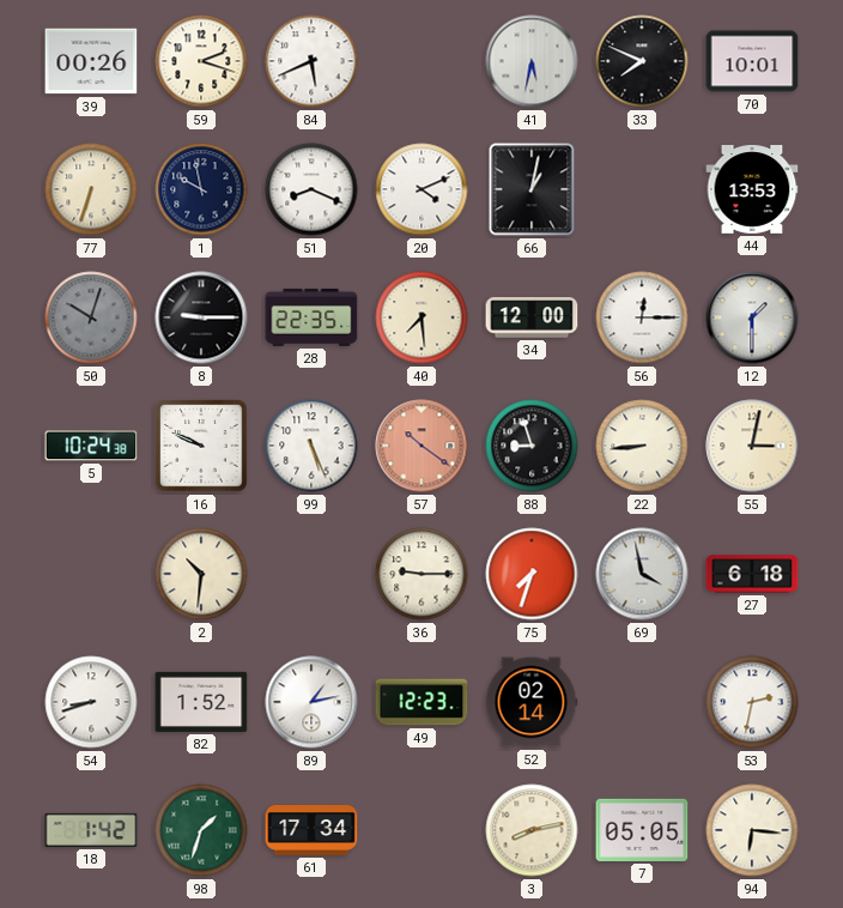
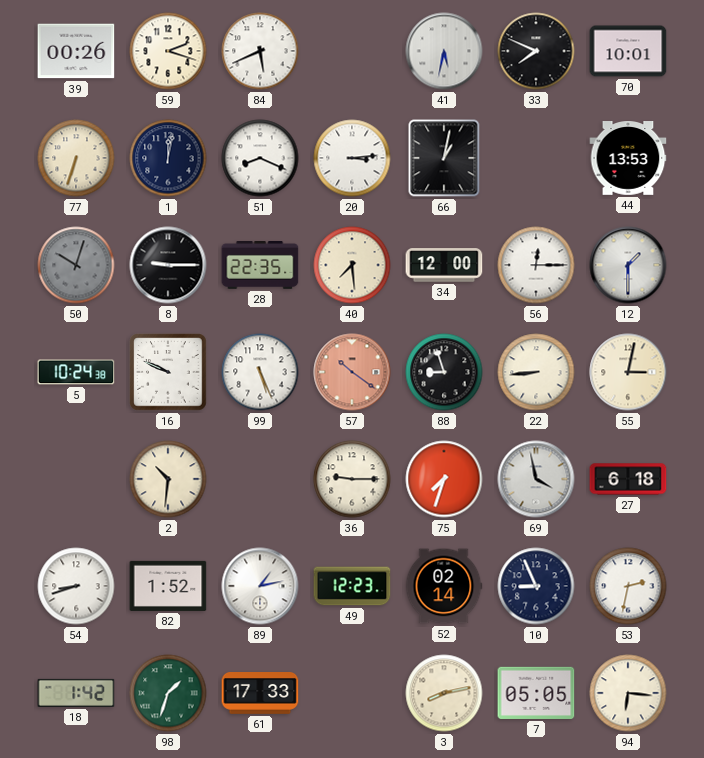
1: 9:58 -> 12:02 (168, 158)
20: 4:11 -> 3:14 (352, 158)
10: none -> 8:56 (536, 586)
61: 17:34 -> 17:33 (260, 694)
